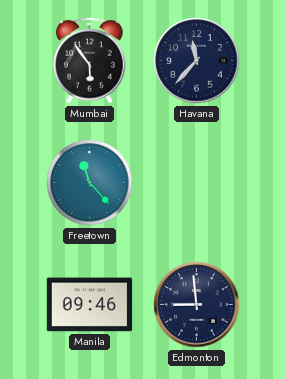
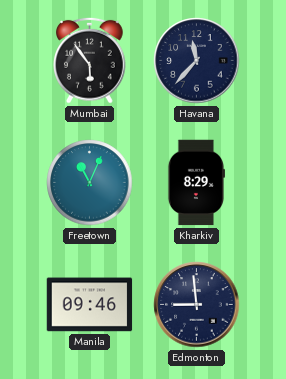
Freetown: 11:23 -> 11:04 (90, 183)
Kharkiv: none -> 8:29 (195, 183)
